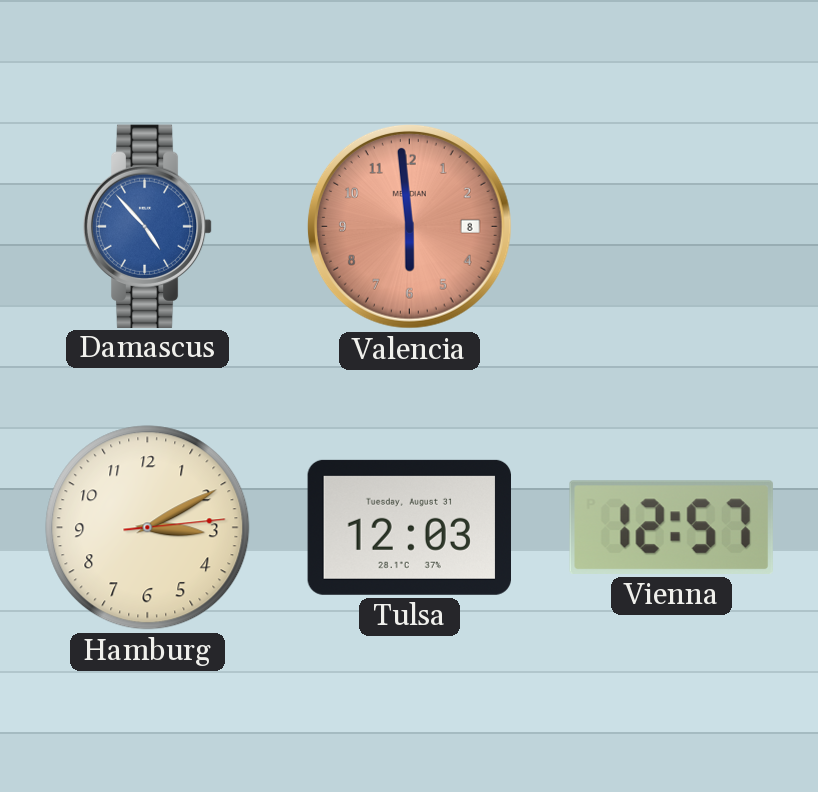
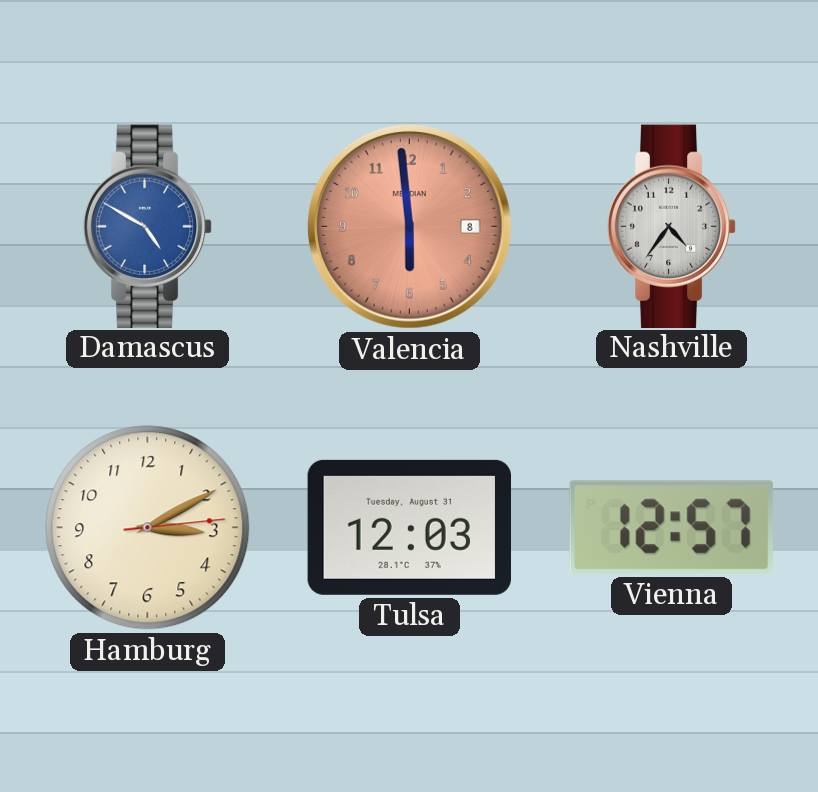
Damascus: 4:53 -> 4:50 (148, 226)
Nashville: none -> 4:36 (672, 226)
